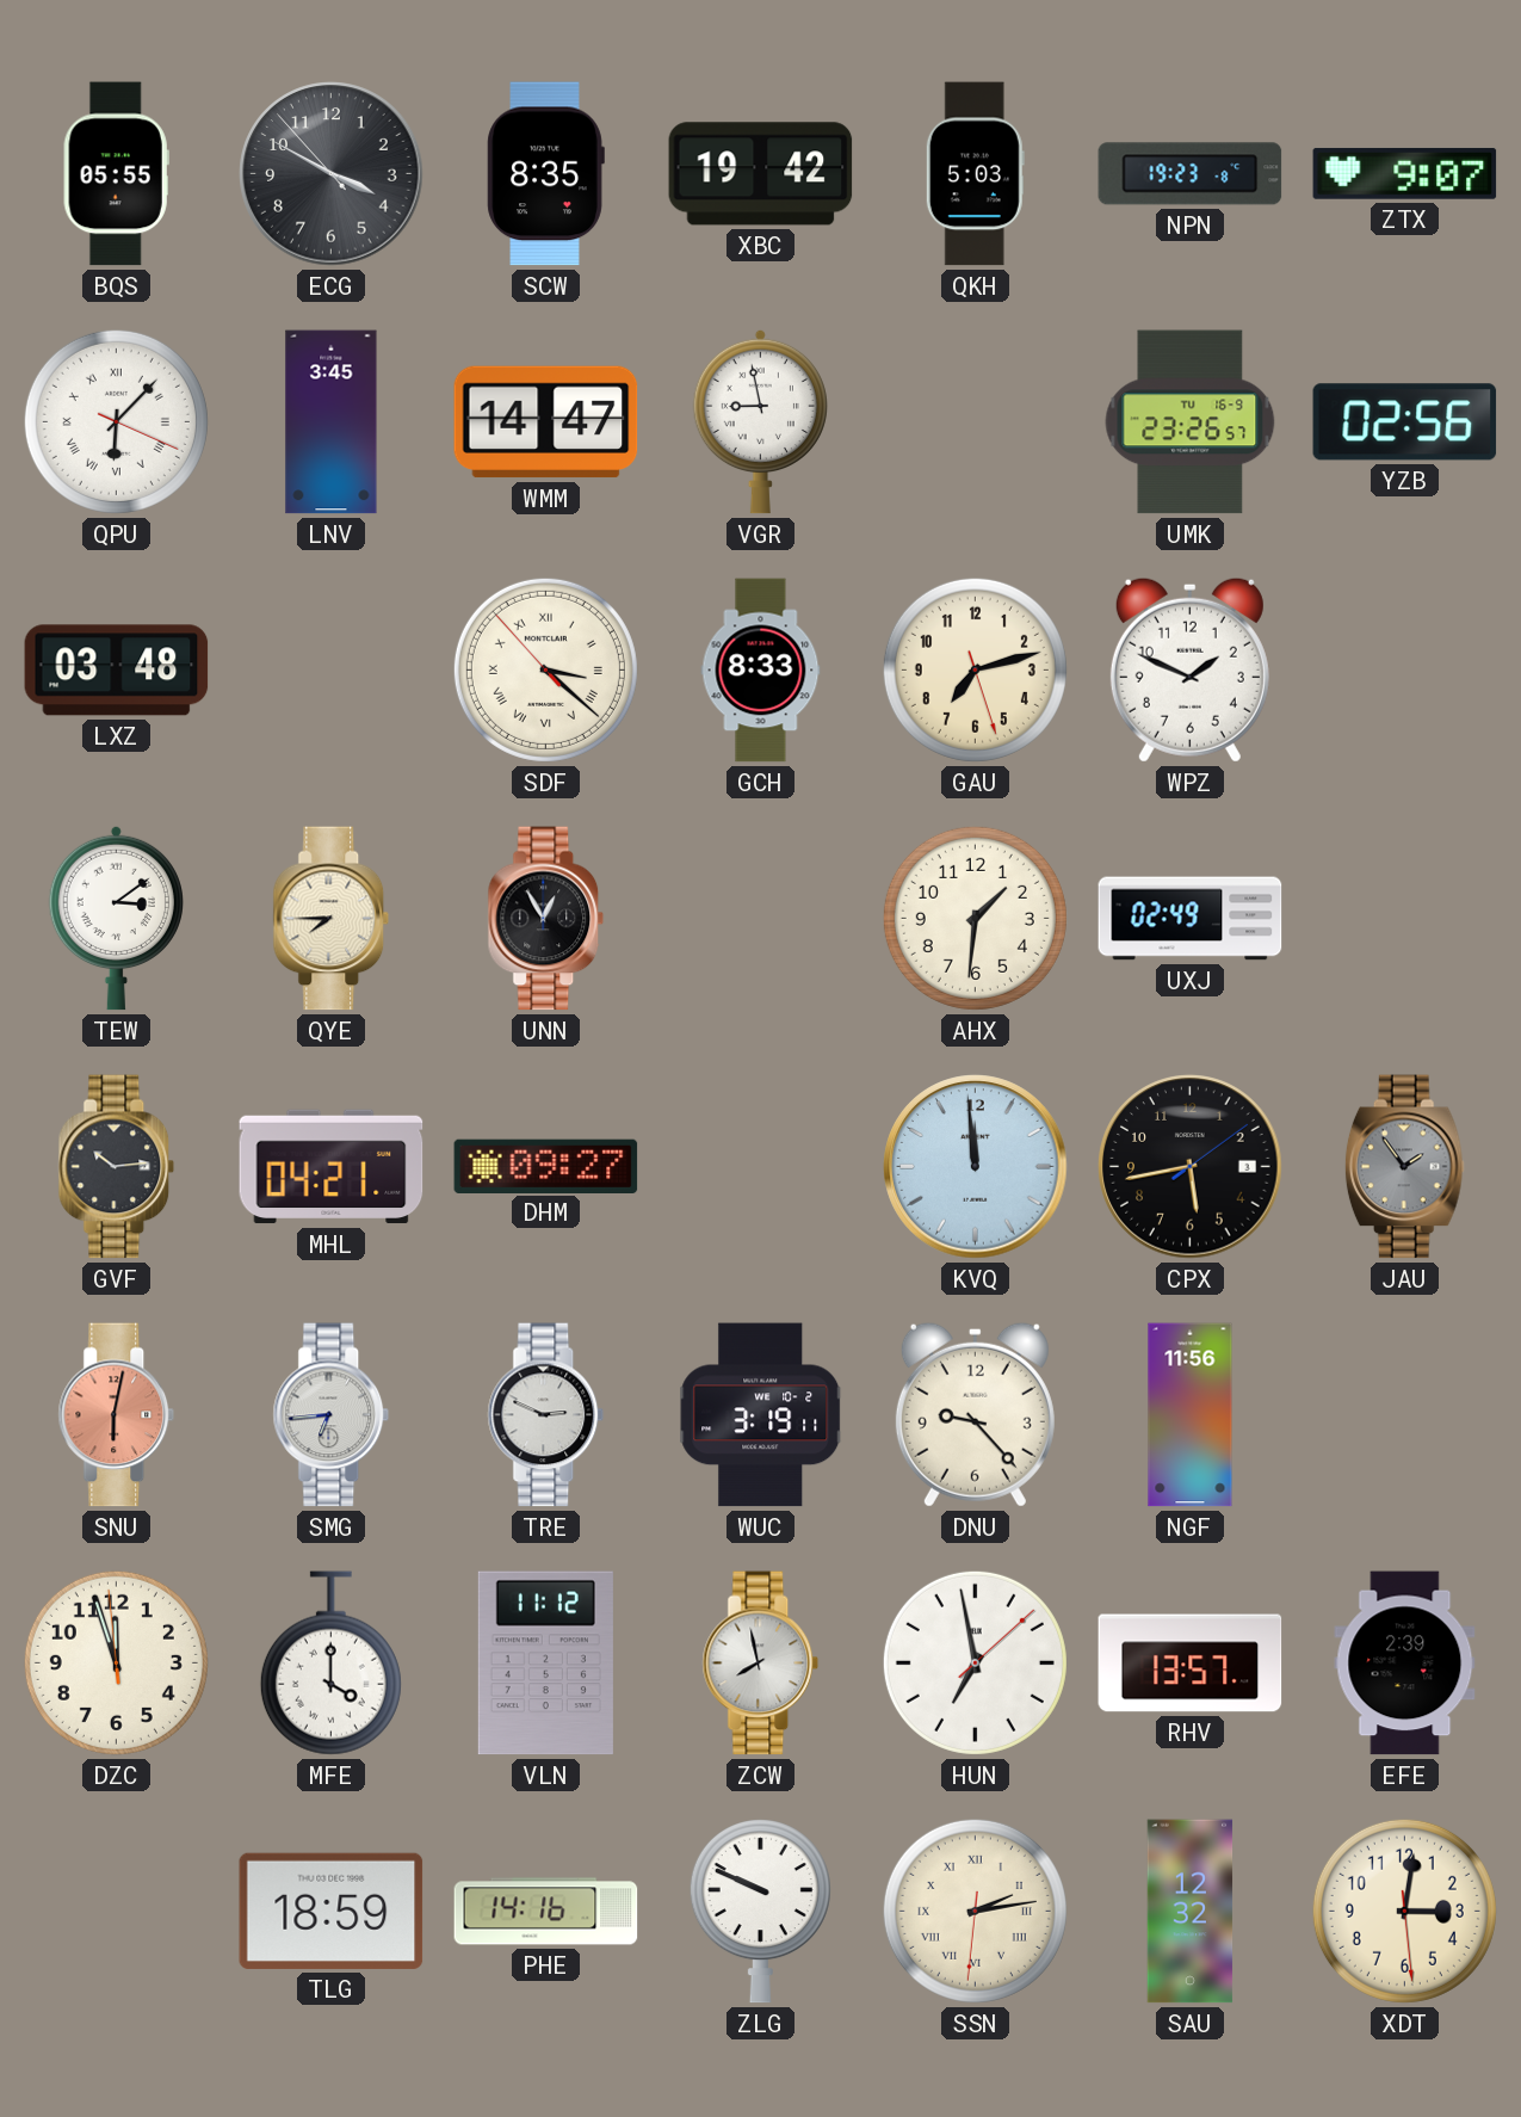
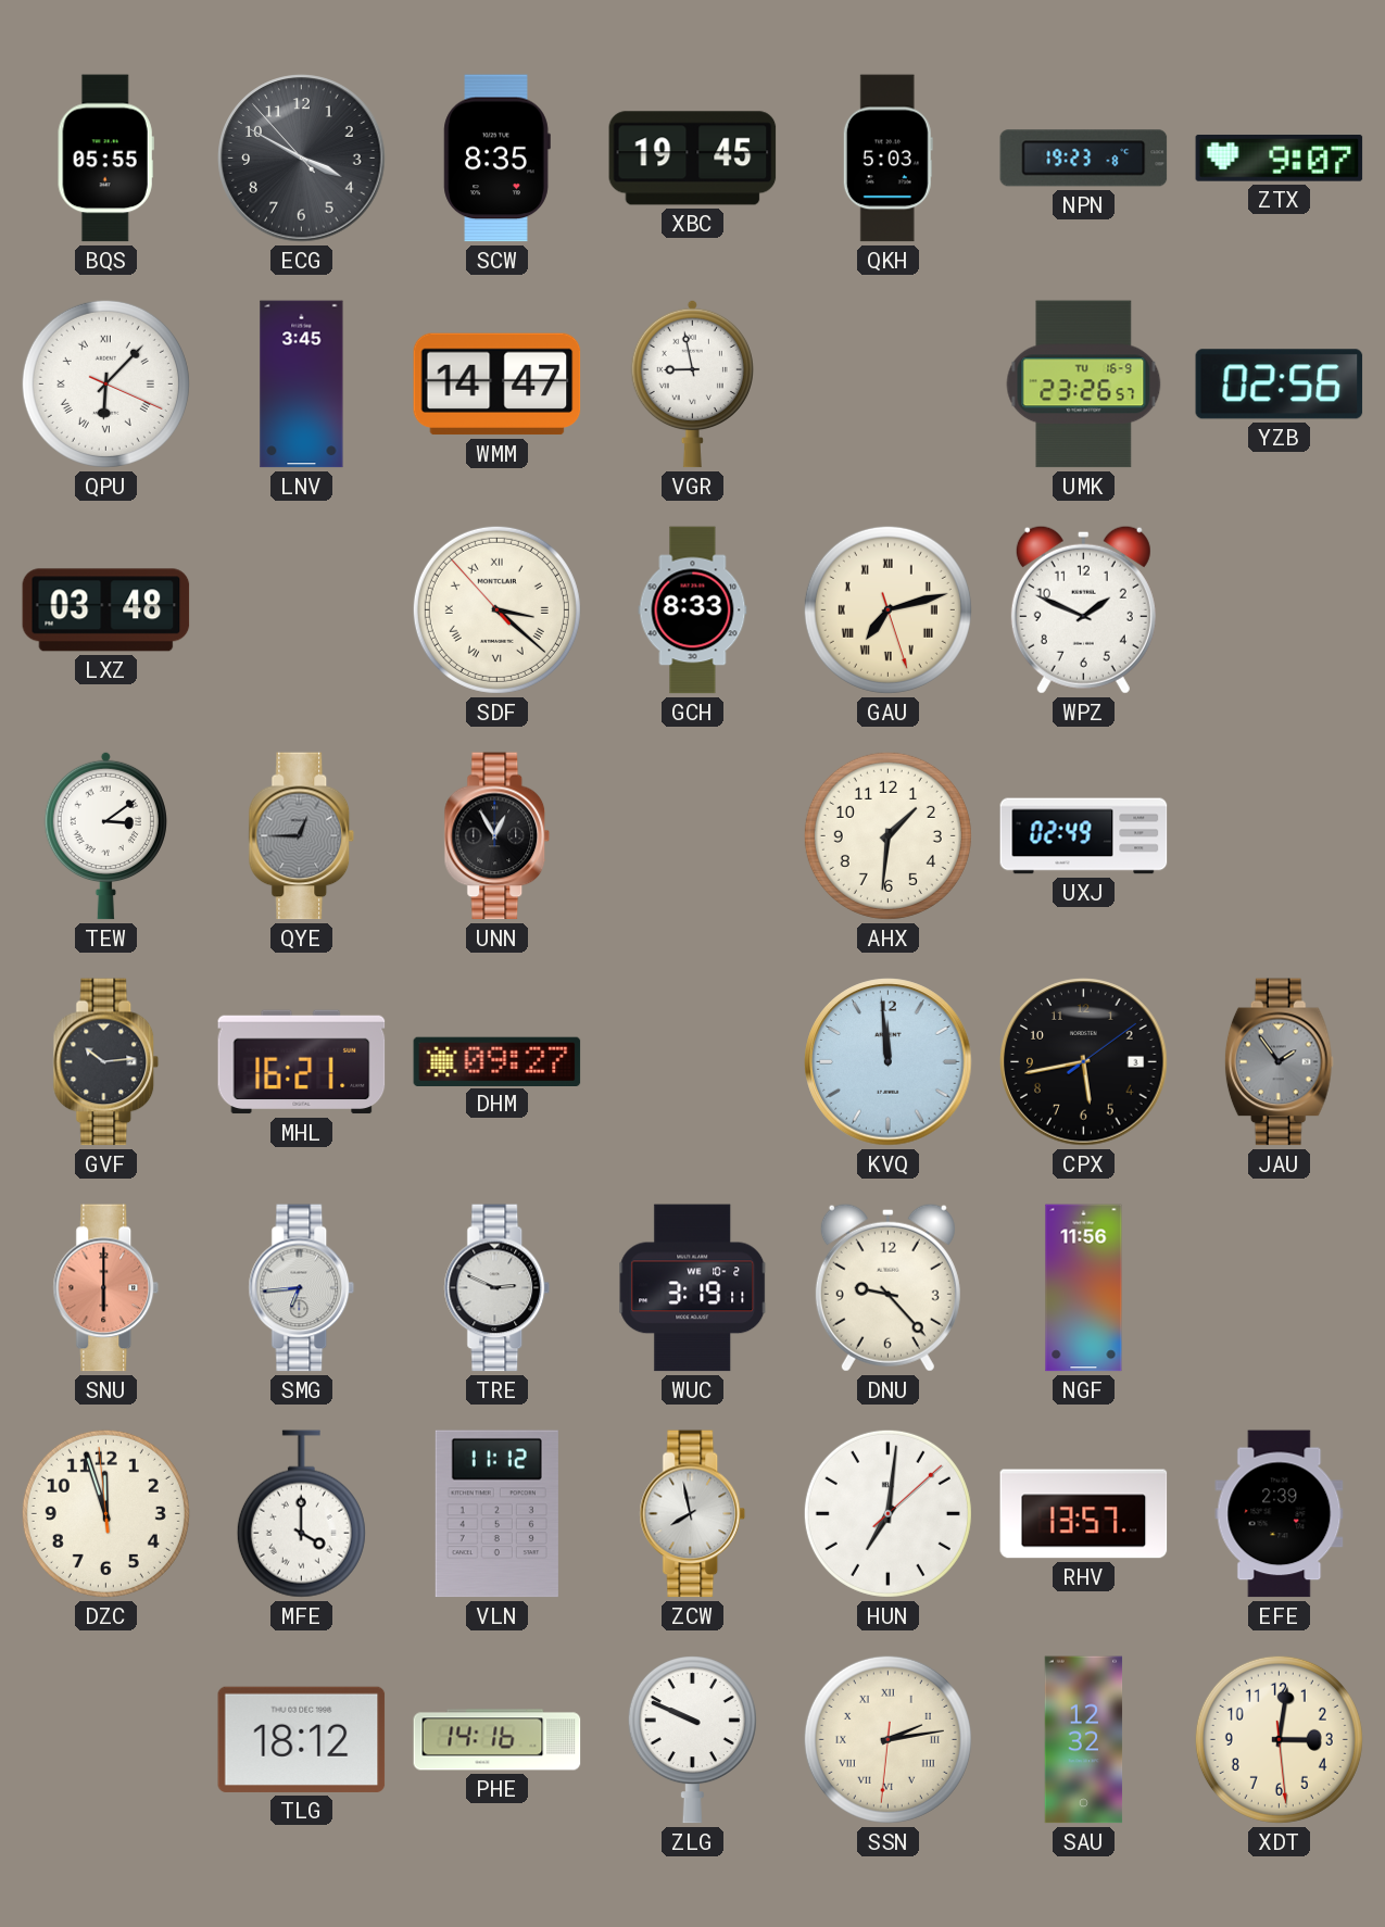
XBC: 19:42 -> 19:45 (693, 159)
GAU numerals: Arabic -> Roman (887, 609)
QYE: 7:45 -> 12:45 (302, 836)
QYE dial: cream -> grey (302, 836)
MHL: 04:21 -> 16:21 (302, 1062)
SNU: 6:02 -> 6:00 (106, 1288)
HUN: 6:58 -> 7:01 (887, 1513)
TLG: 18:59 -> 18:12 (302, 1739)
